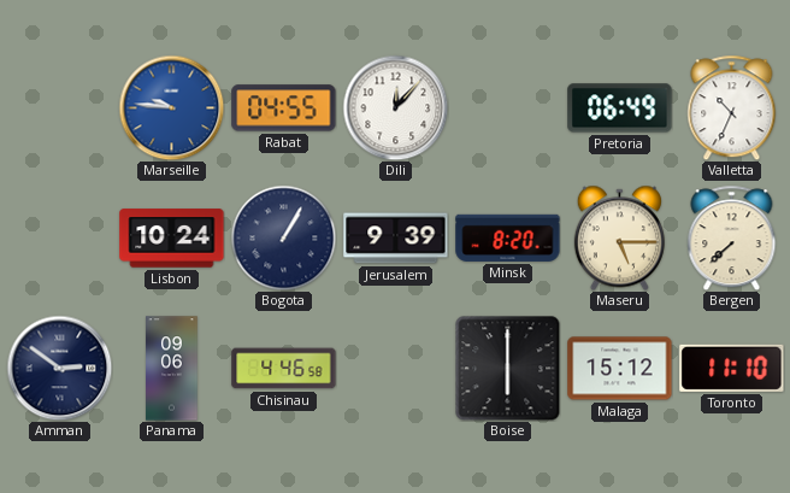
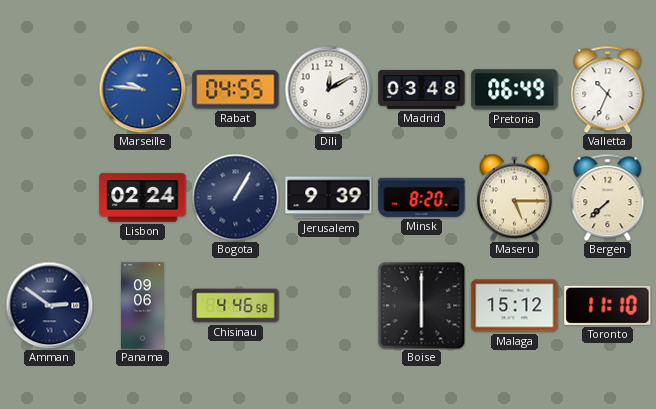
Dili: 12:07 -> 12:10 (328, 89)
Madrid: none -> 03:48 (422, 89)
Lisbon: 10:24 -> 02:24 (143, 198)
